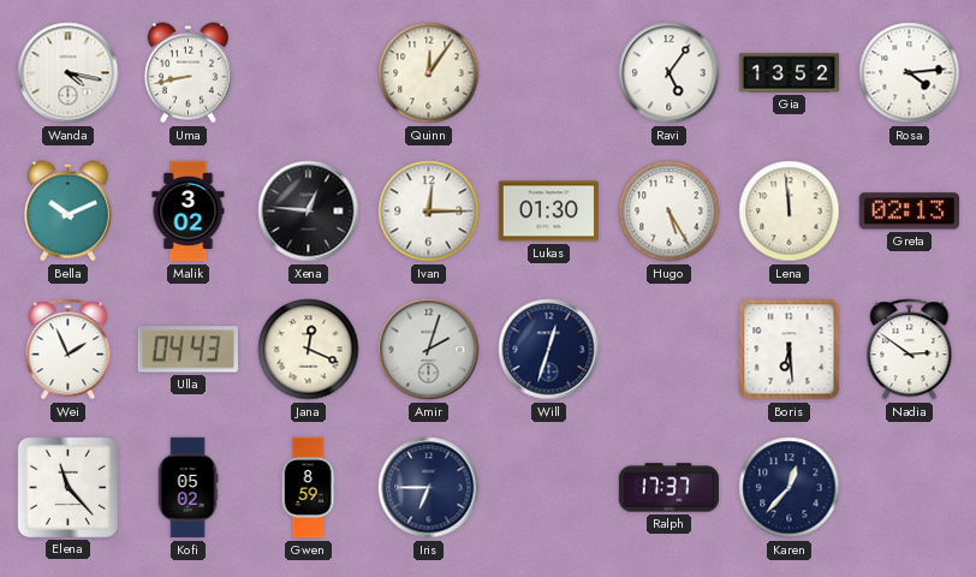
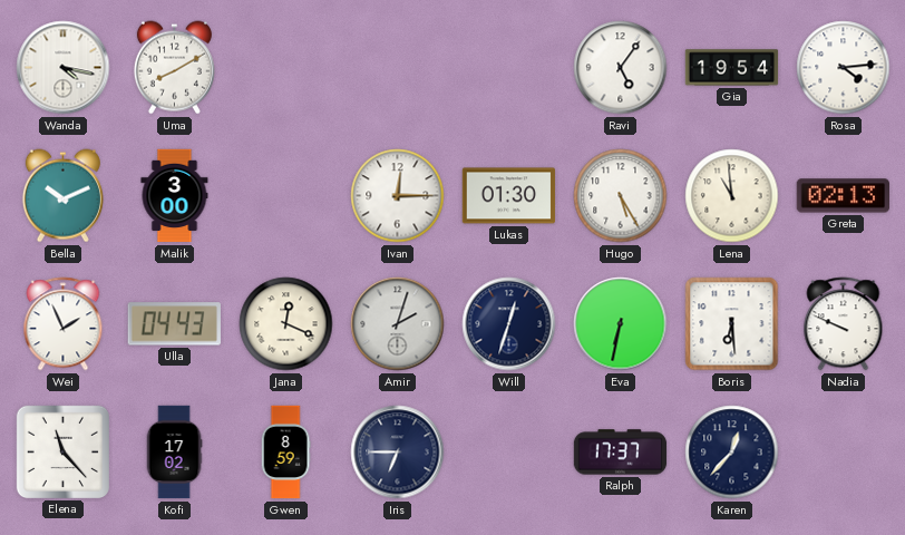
Uma: 8:43 -> 8:10 (174, 68)
Quinn: 12:06 -> none (429, 73)
Gia: 13:52 -> 19:54 (732, 68)
Malik: 3:02 -> 3:00 (175, 196)
Xena: 12:46 -> none (309, 212)
Lena: 11:59 -> 10:59 (732, 196)
Eva: none -> 6:32 (621, 324)
Nadia: 2:51 -> 9:49 (844, 324)
Kofi: 05:02 -> 17:02 (174, 453)
